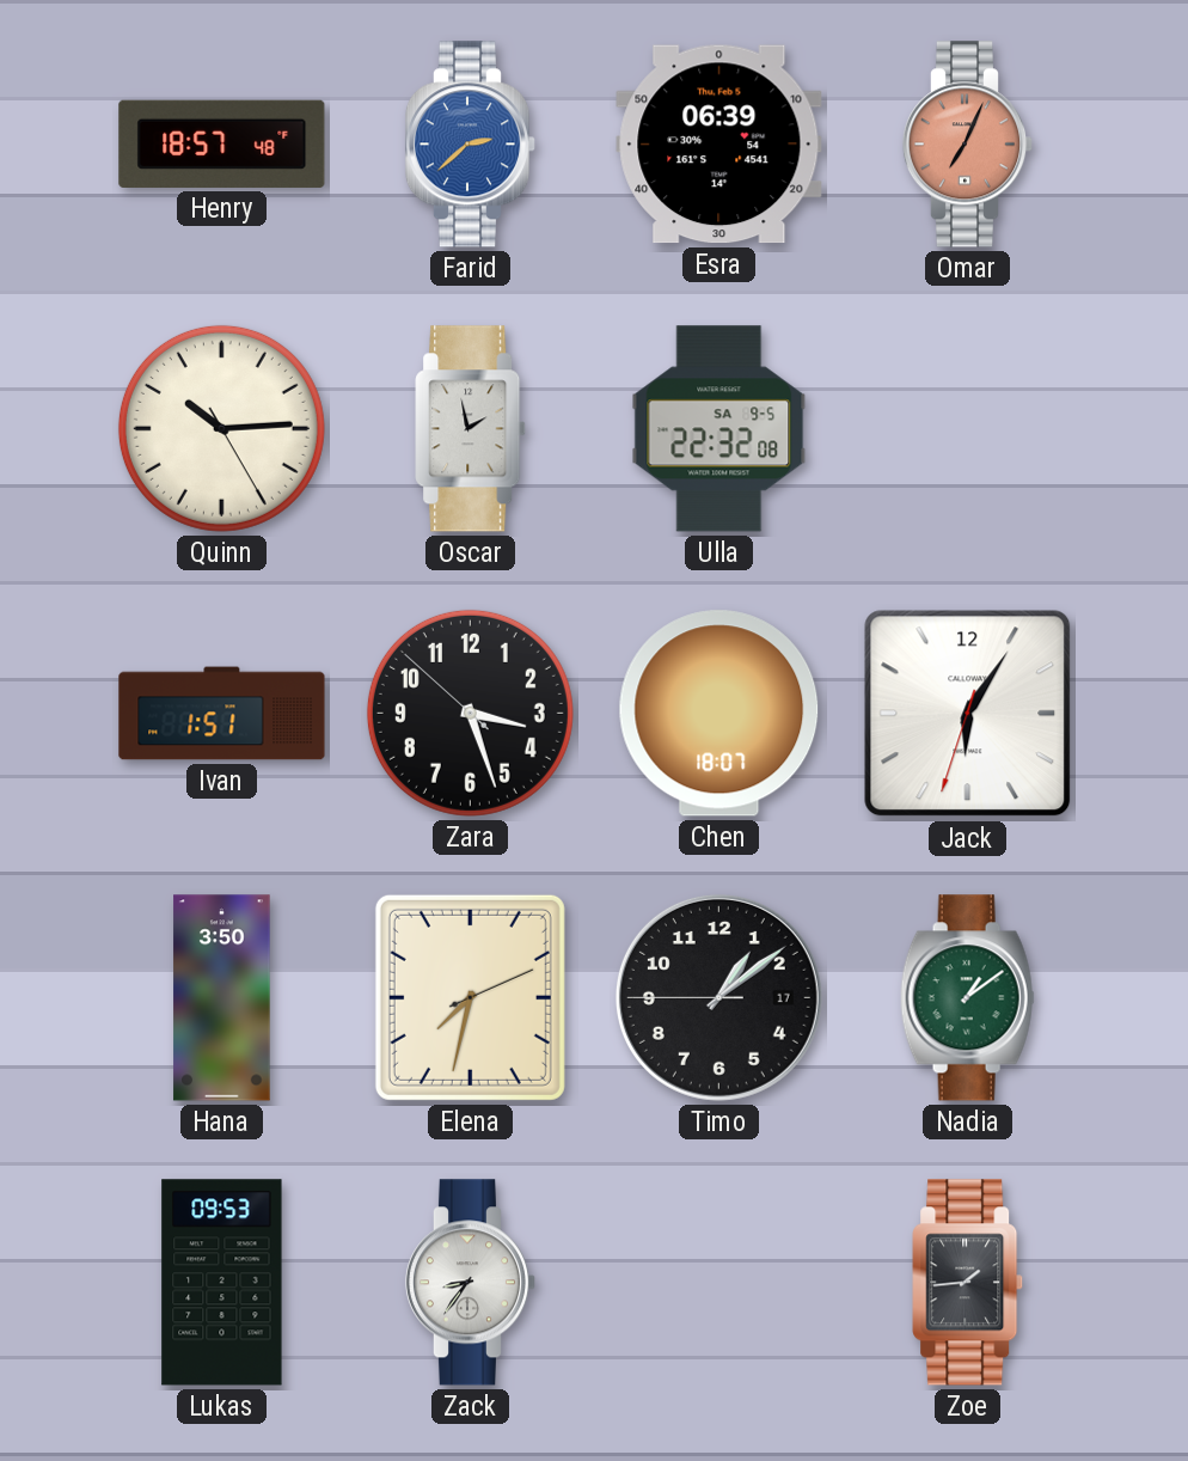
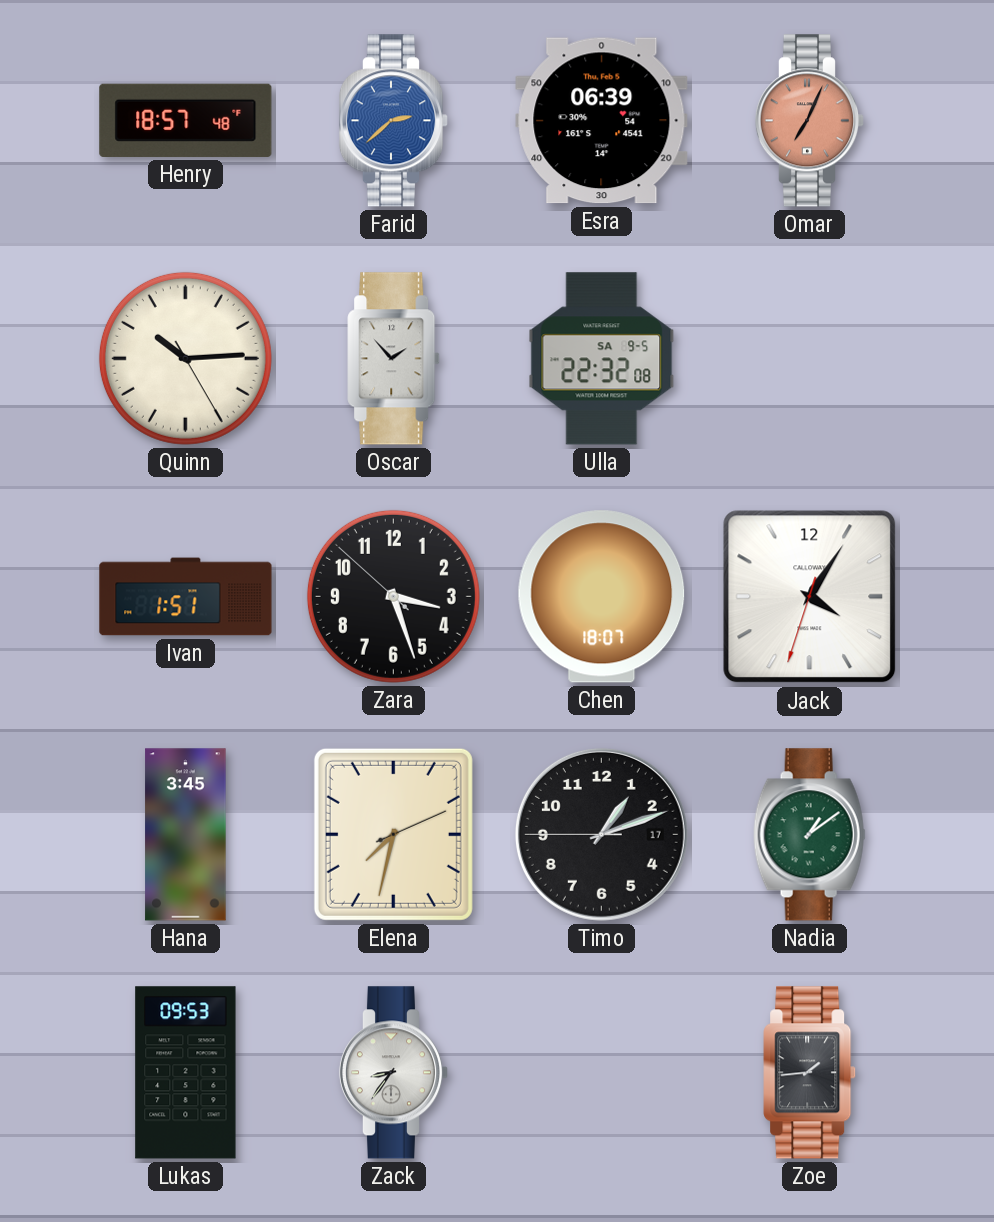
Oscar: 1:58 -> 1:53 (394, 359)
Jack: 6:05 -> 4:05 (810, 597)
Hana: 3:50 -> 3:45 (186, 835)
Timo: 1:08 -> 1:11 (601, 834)
